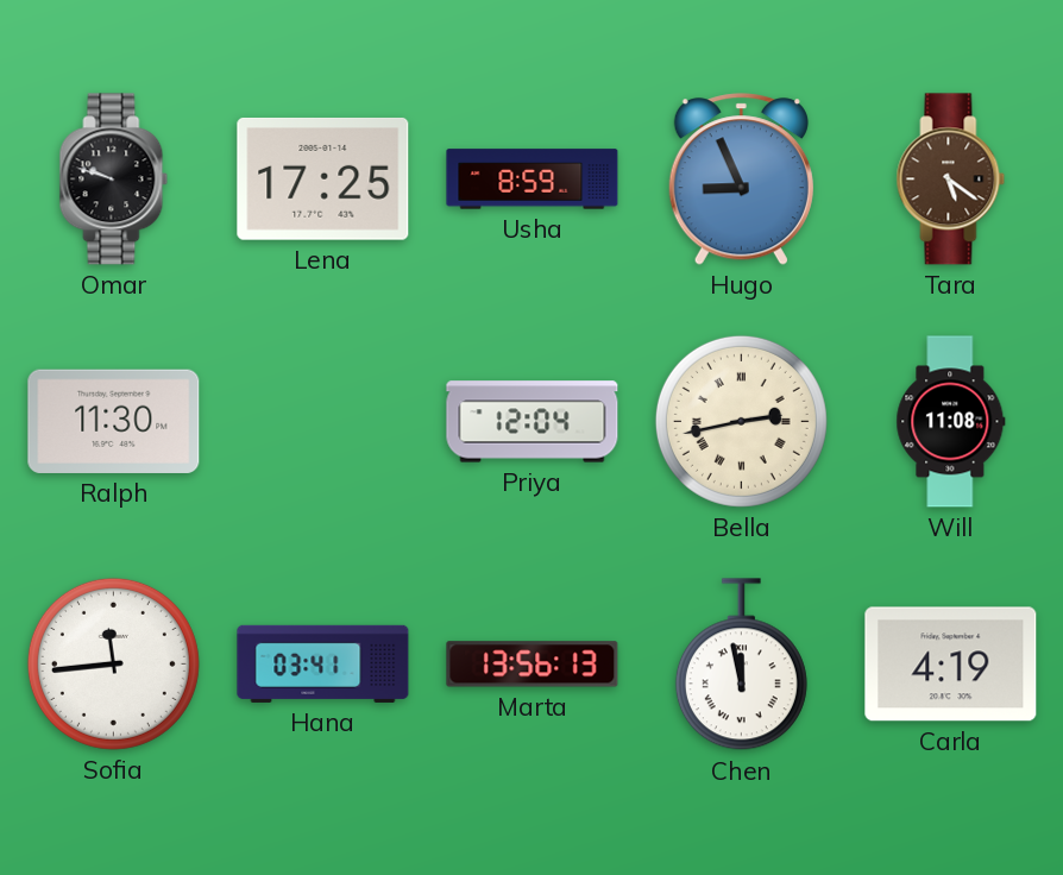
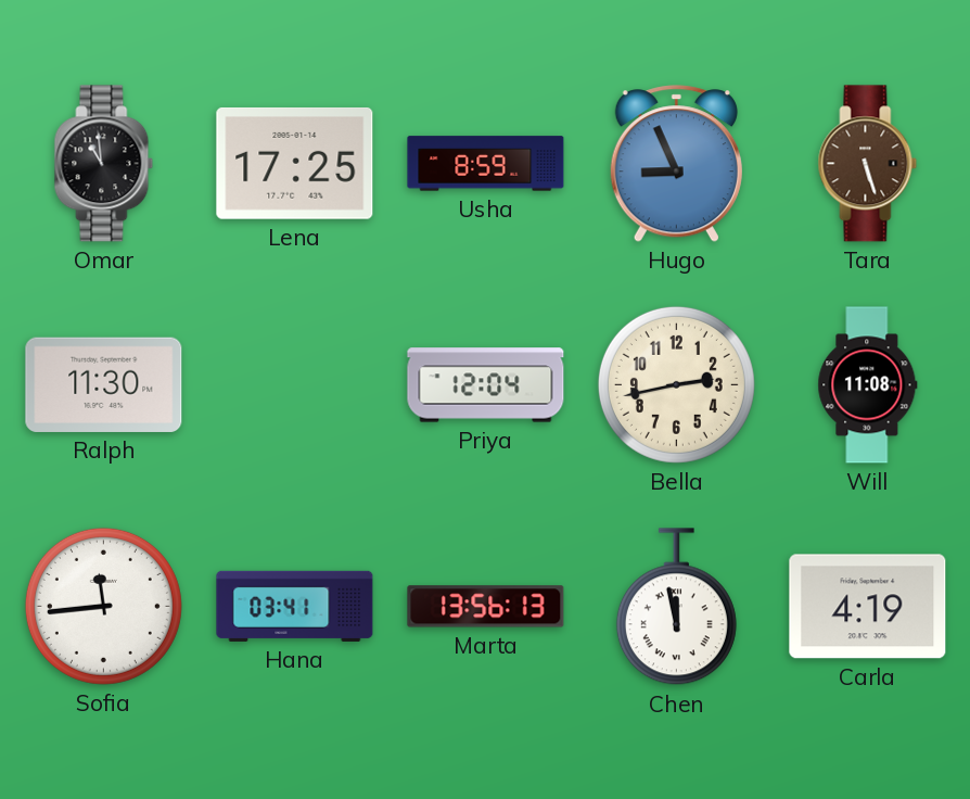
Omar: 9:48 -> 10:59 (104, 164)
Tara: 5:21 -> 5:27 (868, 164)
Bella numerals: Roman -> Arabic (676, 384)
